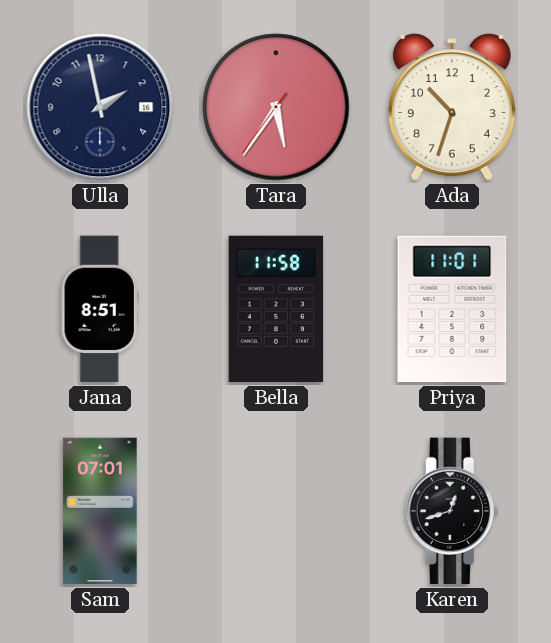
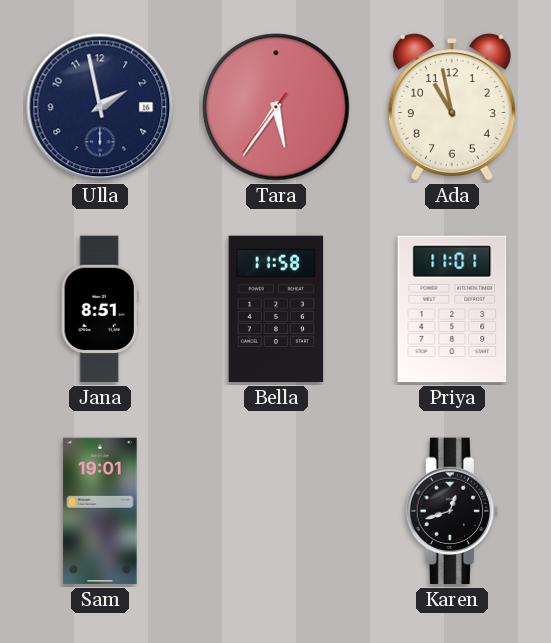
Ada: 10:33 -> 10:58 (452, 107)
Sam: 07:01 -> 19:01 (100, 511)
